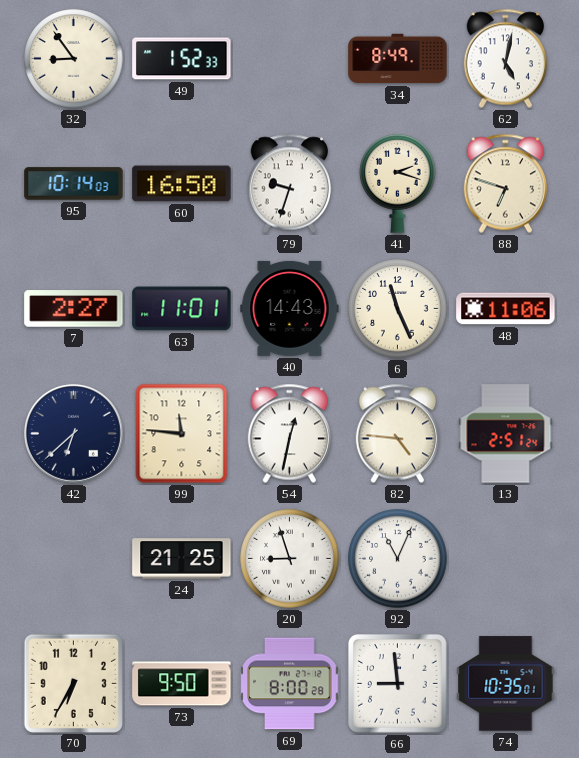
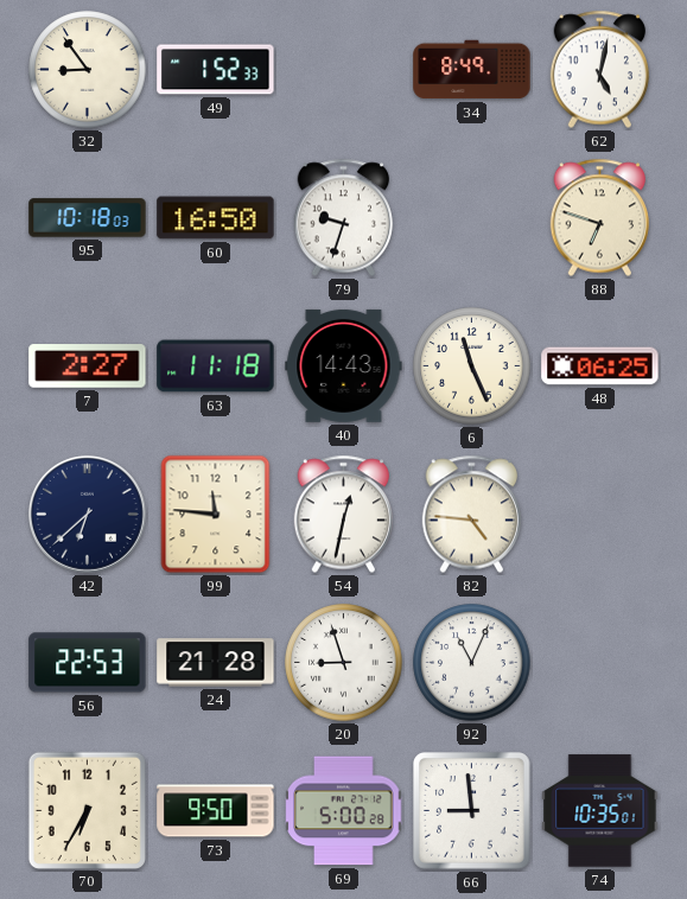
95: 10:14 -> 10:18 (88, 218)
41: 2:18 -> none (398, 184)
63: 11:01 -> 11:18 (216, 366)
48: 11:06 -> 06:25 (600, 366)
13: 2:51 -> none (506, 434)
56: none -> 22:53 (88, 663)
24: 21:25 -> 21:28 (216, 663)
69: 8:00 -> 5:00 (344, 811)
